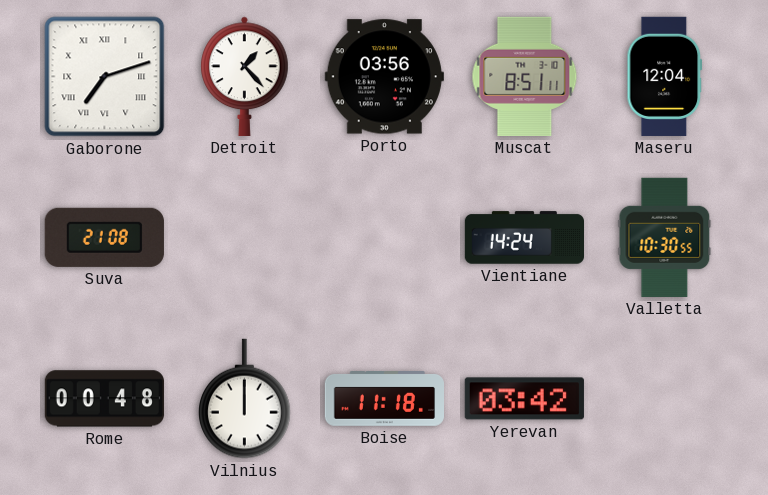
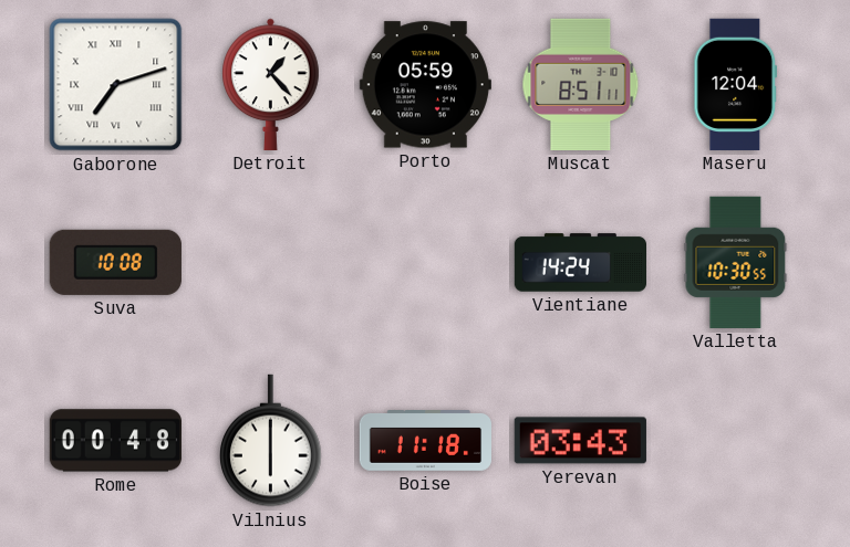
Porto: 03:56 -> 05:59 (425, 85)
Suva: 21:08 -> 10:08 (115, 262)
Vilnius: 12:00 -> 6:00 (271, 441)
Yerevan: 03:42 -> 03:43 (580, 441)
